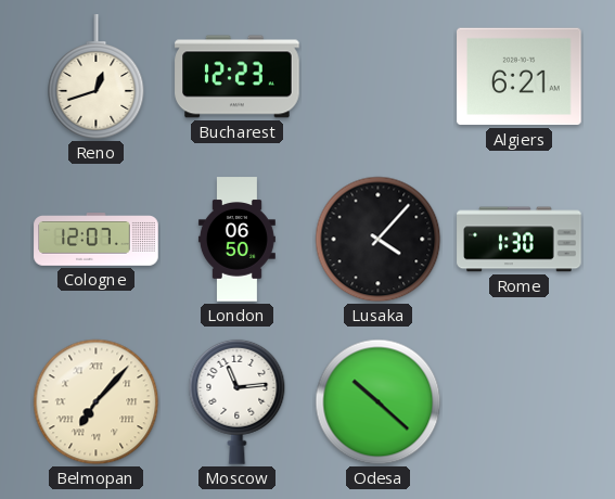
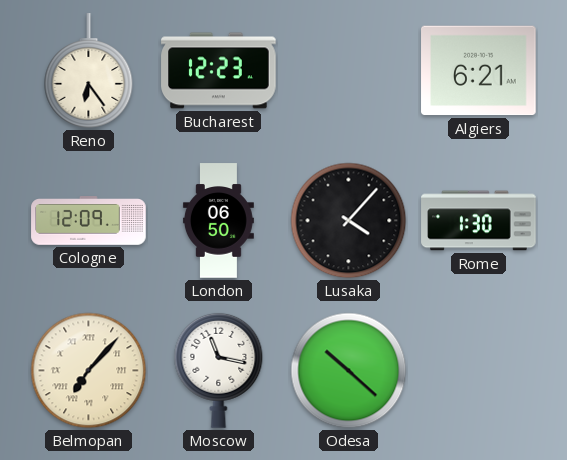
Reno: 12:42 -> 6:24 (89, 71)
Cologne: 12:07 -> 12:09 (89, 221)
Moscow: 11:14 -> 11:17 (219, 370)
